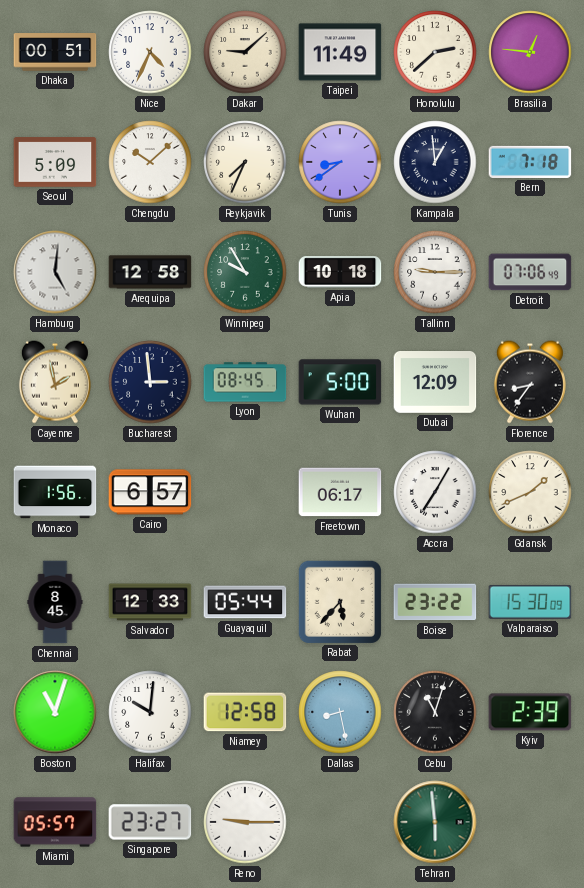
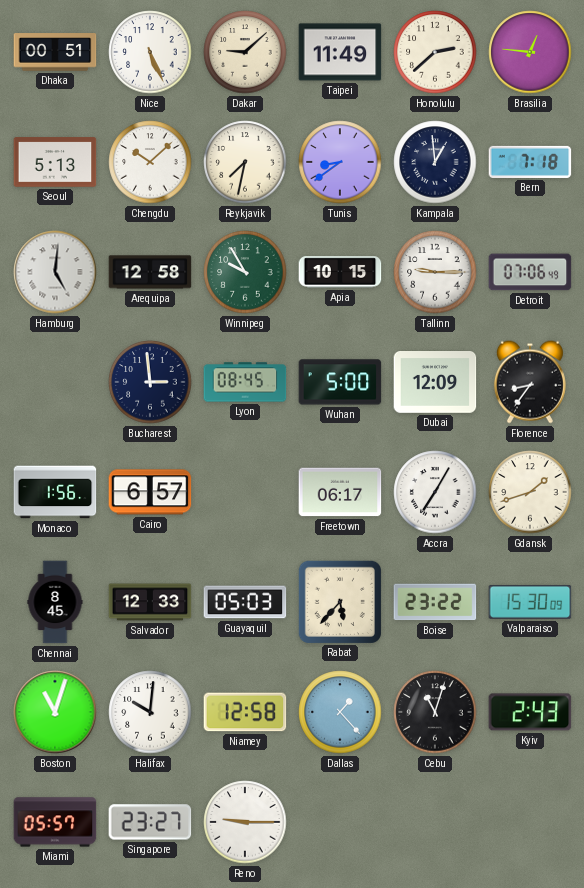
Nice: 4:34 -> 5:26 (150, 52)
Seoul: 5:09 -> 5:13 (55, 162)
Reykjavik: 7:34 -> 7:32 (245, 162)
Apia: 10:18 -> 10:15 (340, 272)
Cayenne: 1:58 -> none (55, 382)
Gdansk: 1:41 -> 1:42 (530, 492)
Guayaquil: 05:44 -> 05:03 (245, 602)
Dallas: 8:28 -> 1:23 (340, 712)
Kyiv: 2:39 -> 2:43 (530, 712)
Tehran: 5:59 -> none (435, 822)
